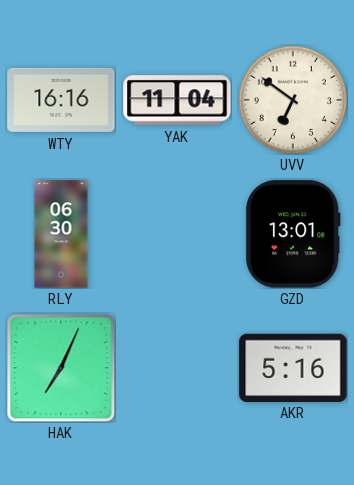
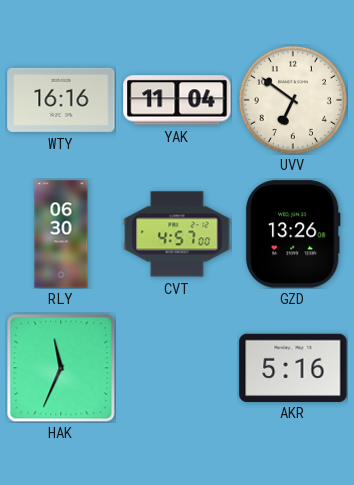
CVT: none -> 4:57 (177, 234)
GZD: 13:01 -> 13:26 (293, 234)
HAK: 7:04 -> 11:34 (61, 368)
